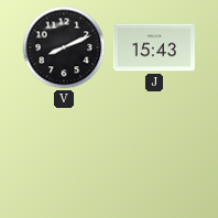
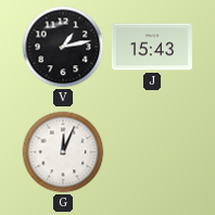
V: 8:11 -> 1:13 (63, 47)
G: none -> 12:04 (63, 152)
